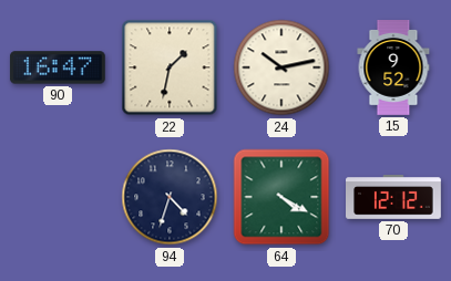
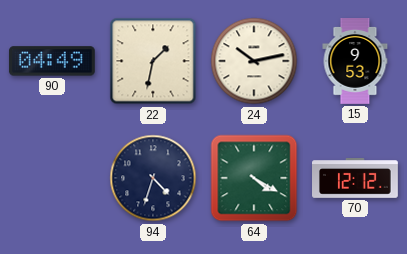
90: 16:47 -> 04:49 (52, 61)
15: 9:52 -> 9:53 (355, 62)
